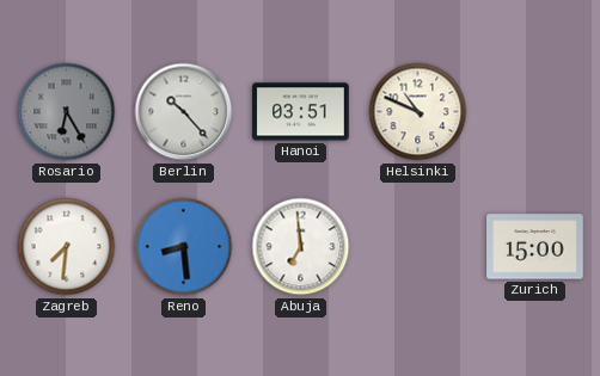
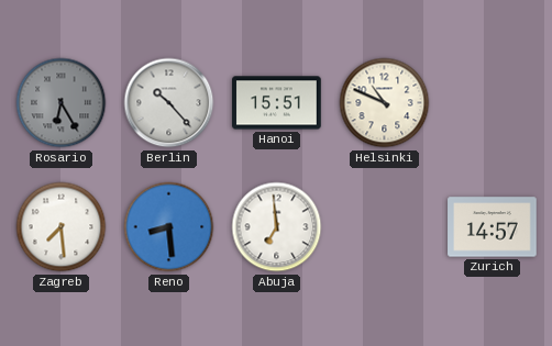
Hanoi: 03:51 -> 15:51 (277, 103)
Zagreb: 7:31 -> 7:29 (62, 227)
Zurich: 15:00 -> 14:57 (493, 227)
